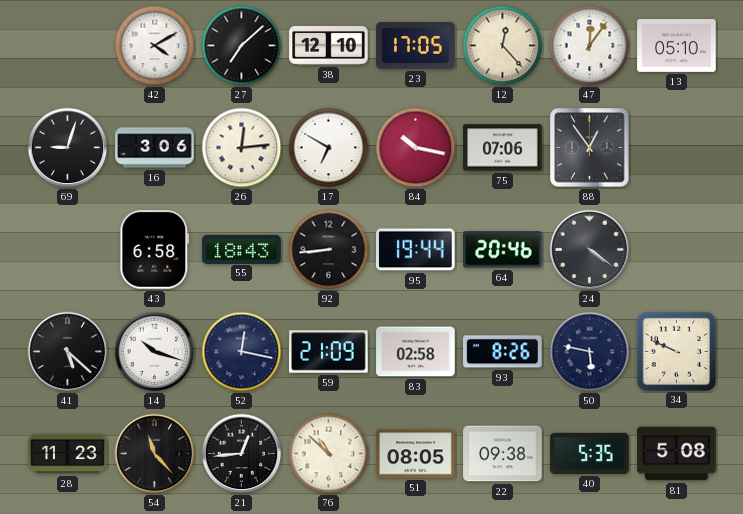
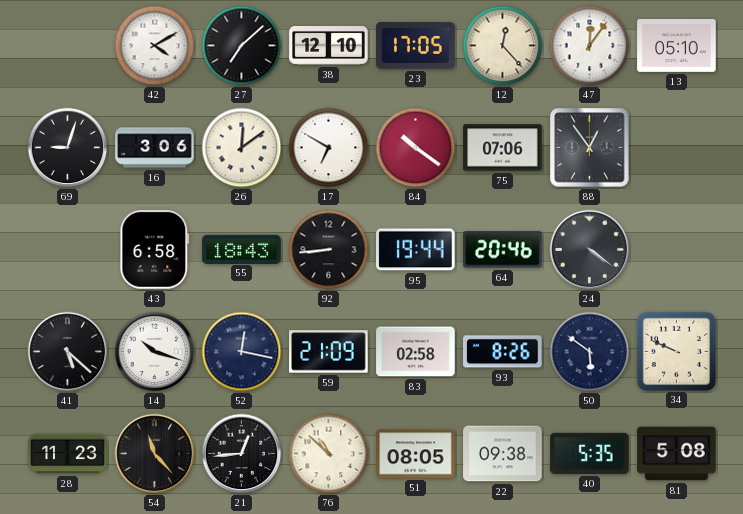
26: 12:14 -> 12:09 (242, 148)
84: 10:17 -> 10:21 (416, 148)
50: 5:47 -> 5:51 (590, 352)
